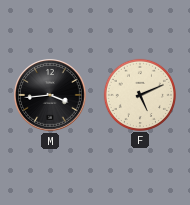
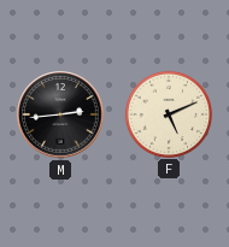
M: 3:44 -> 2:44 (60, 114)
